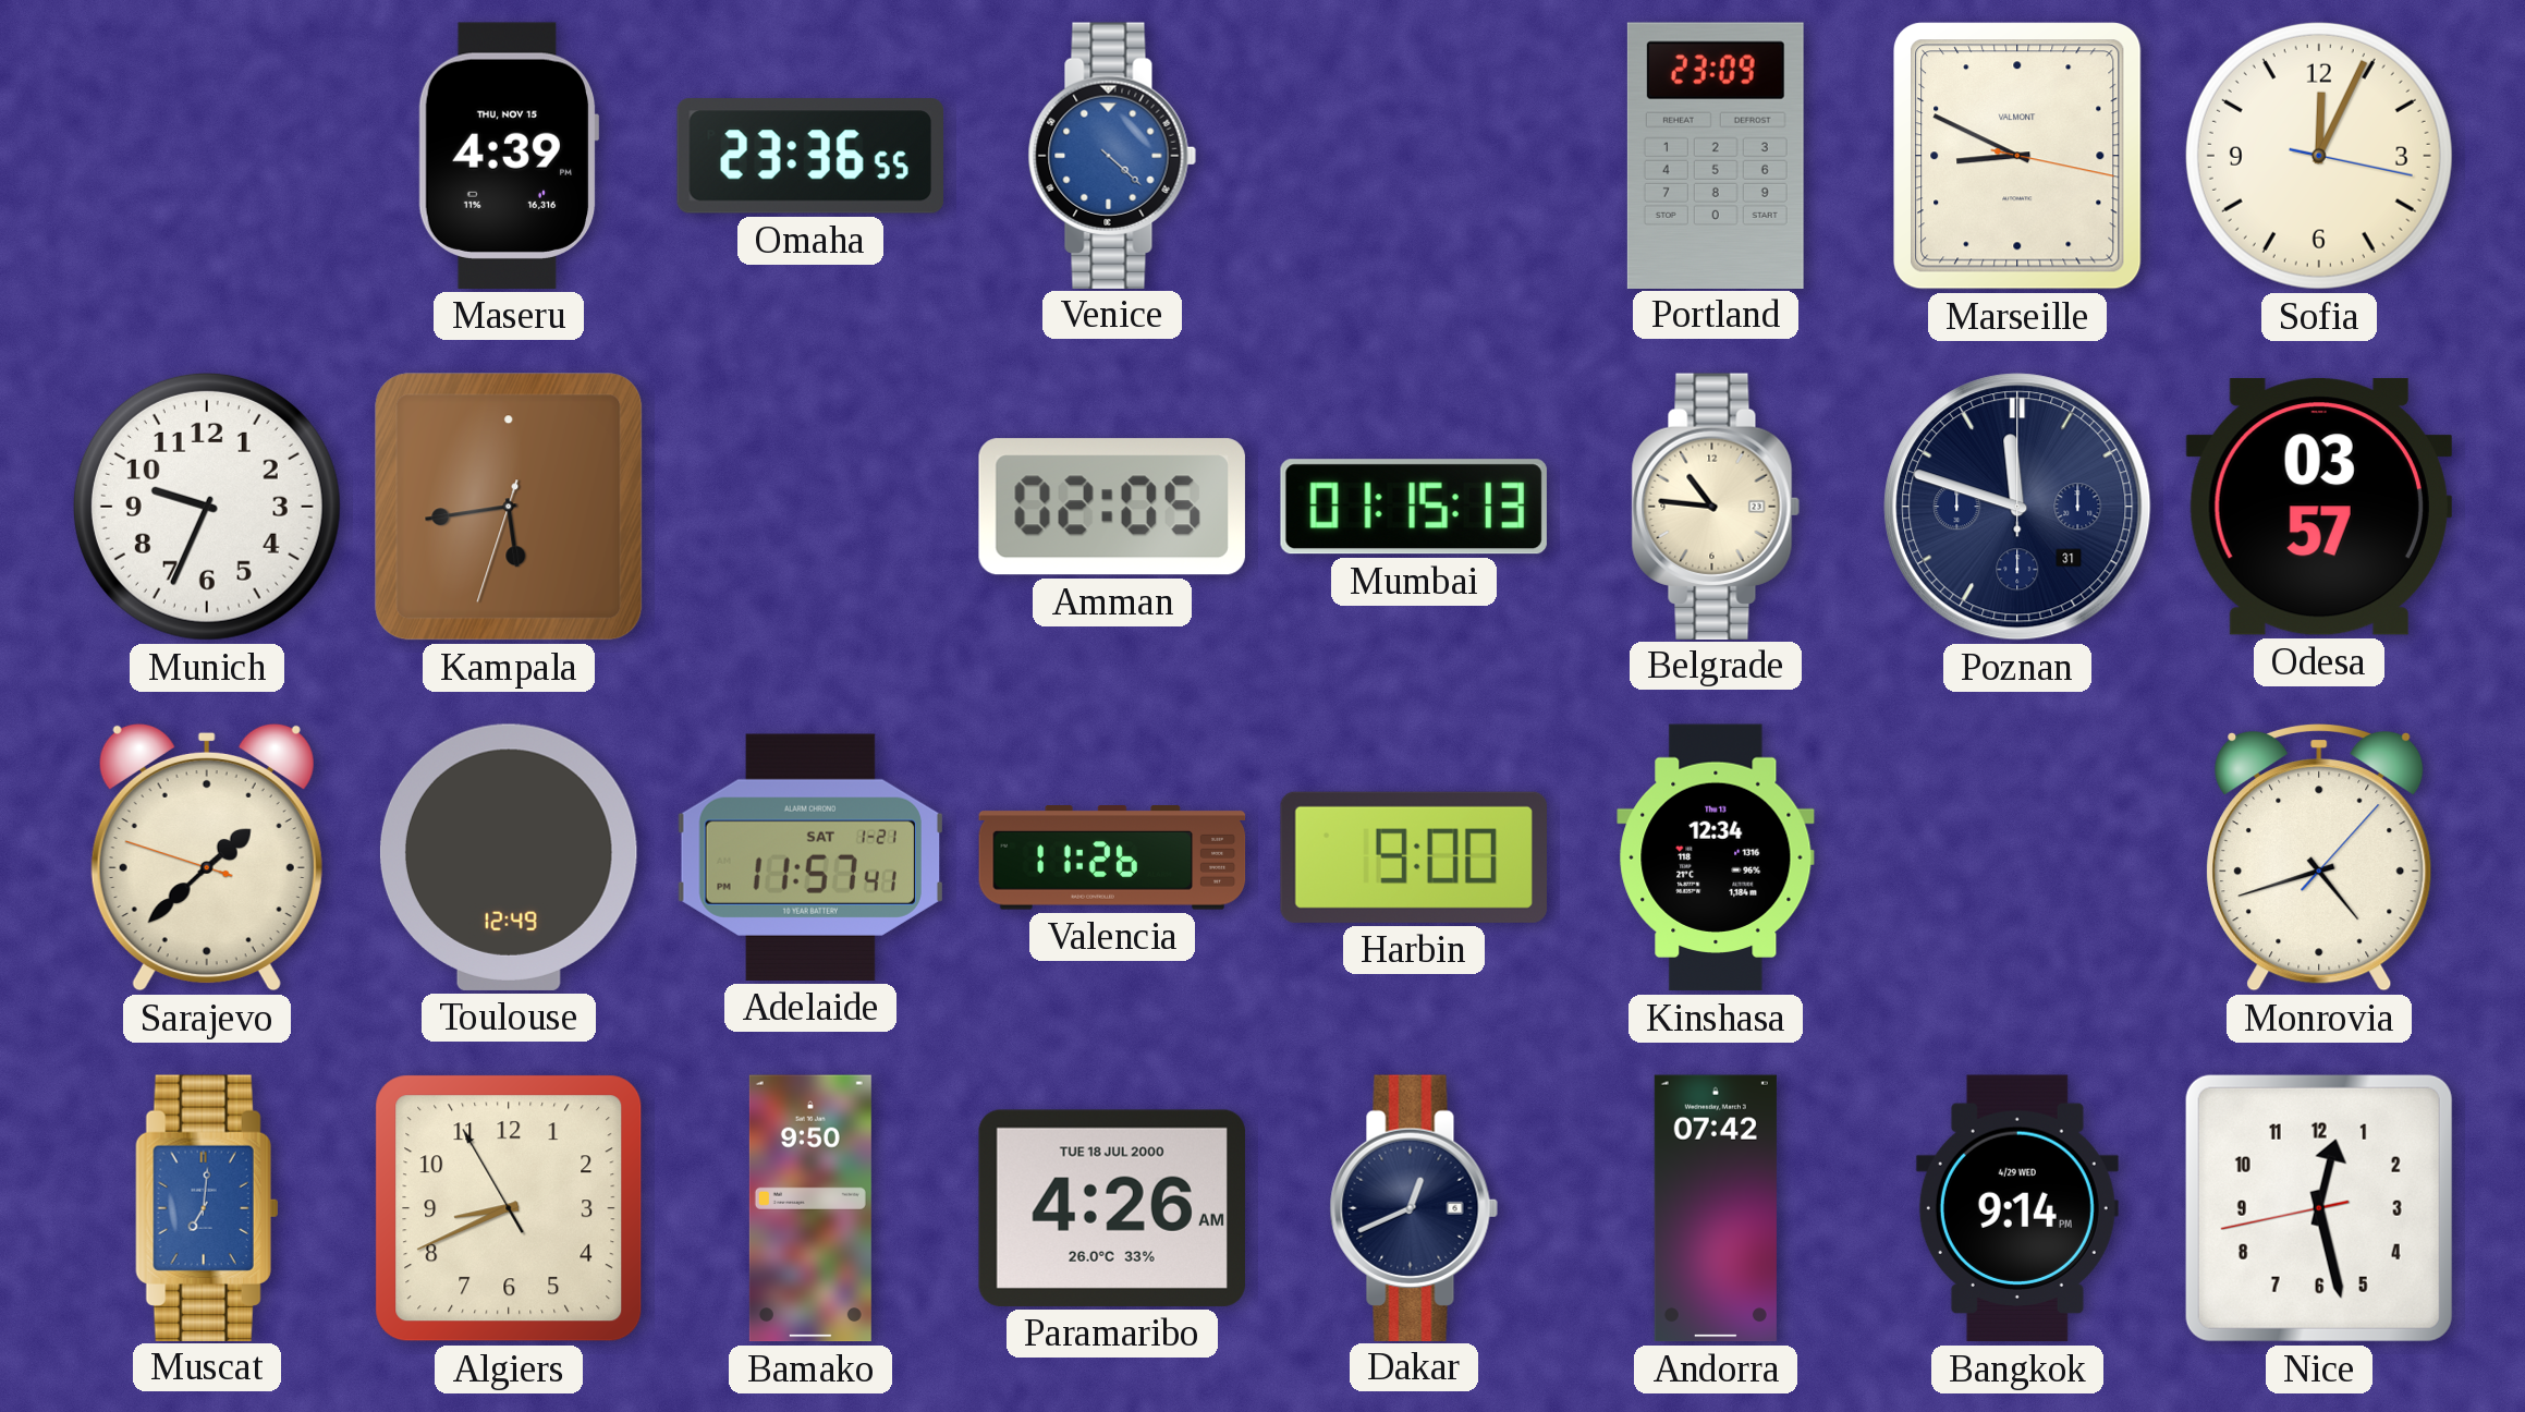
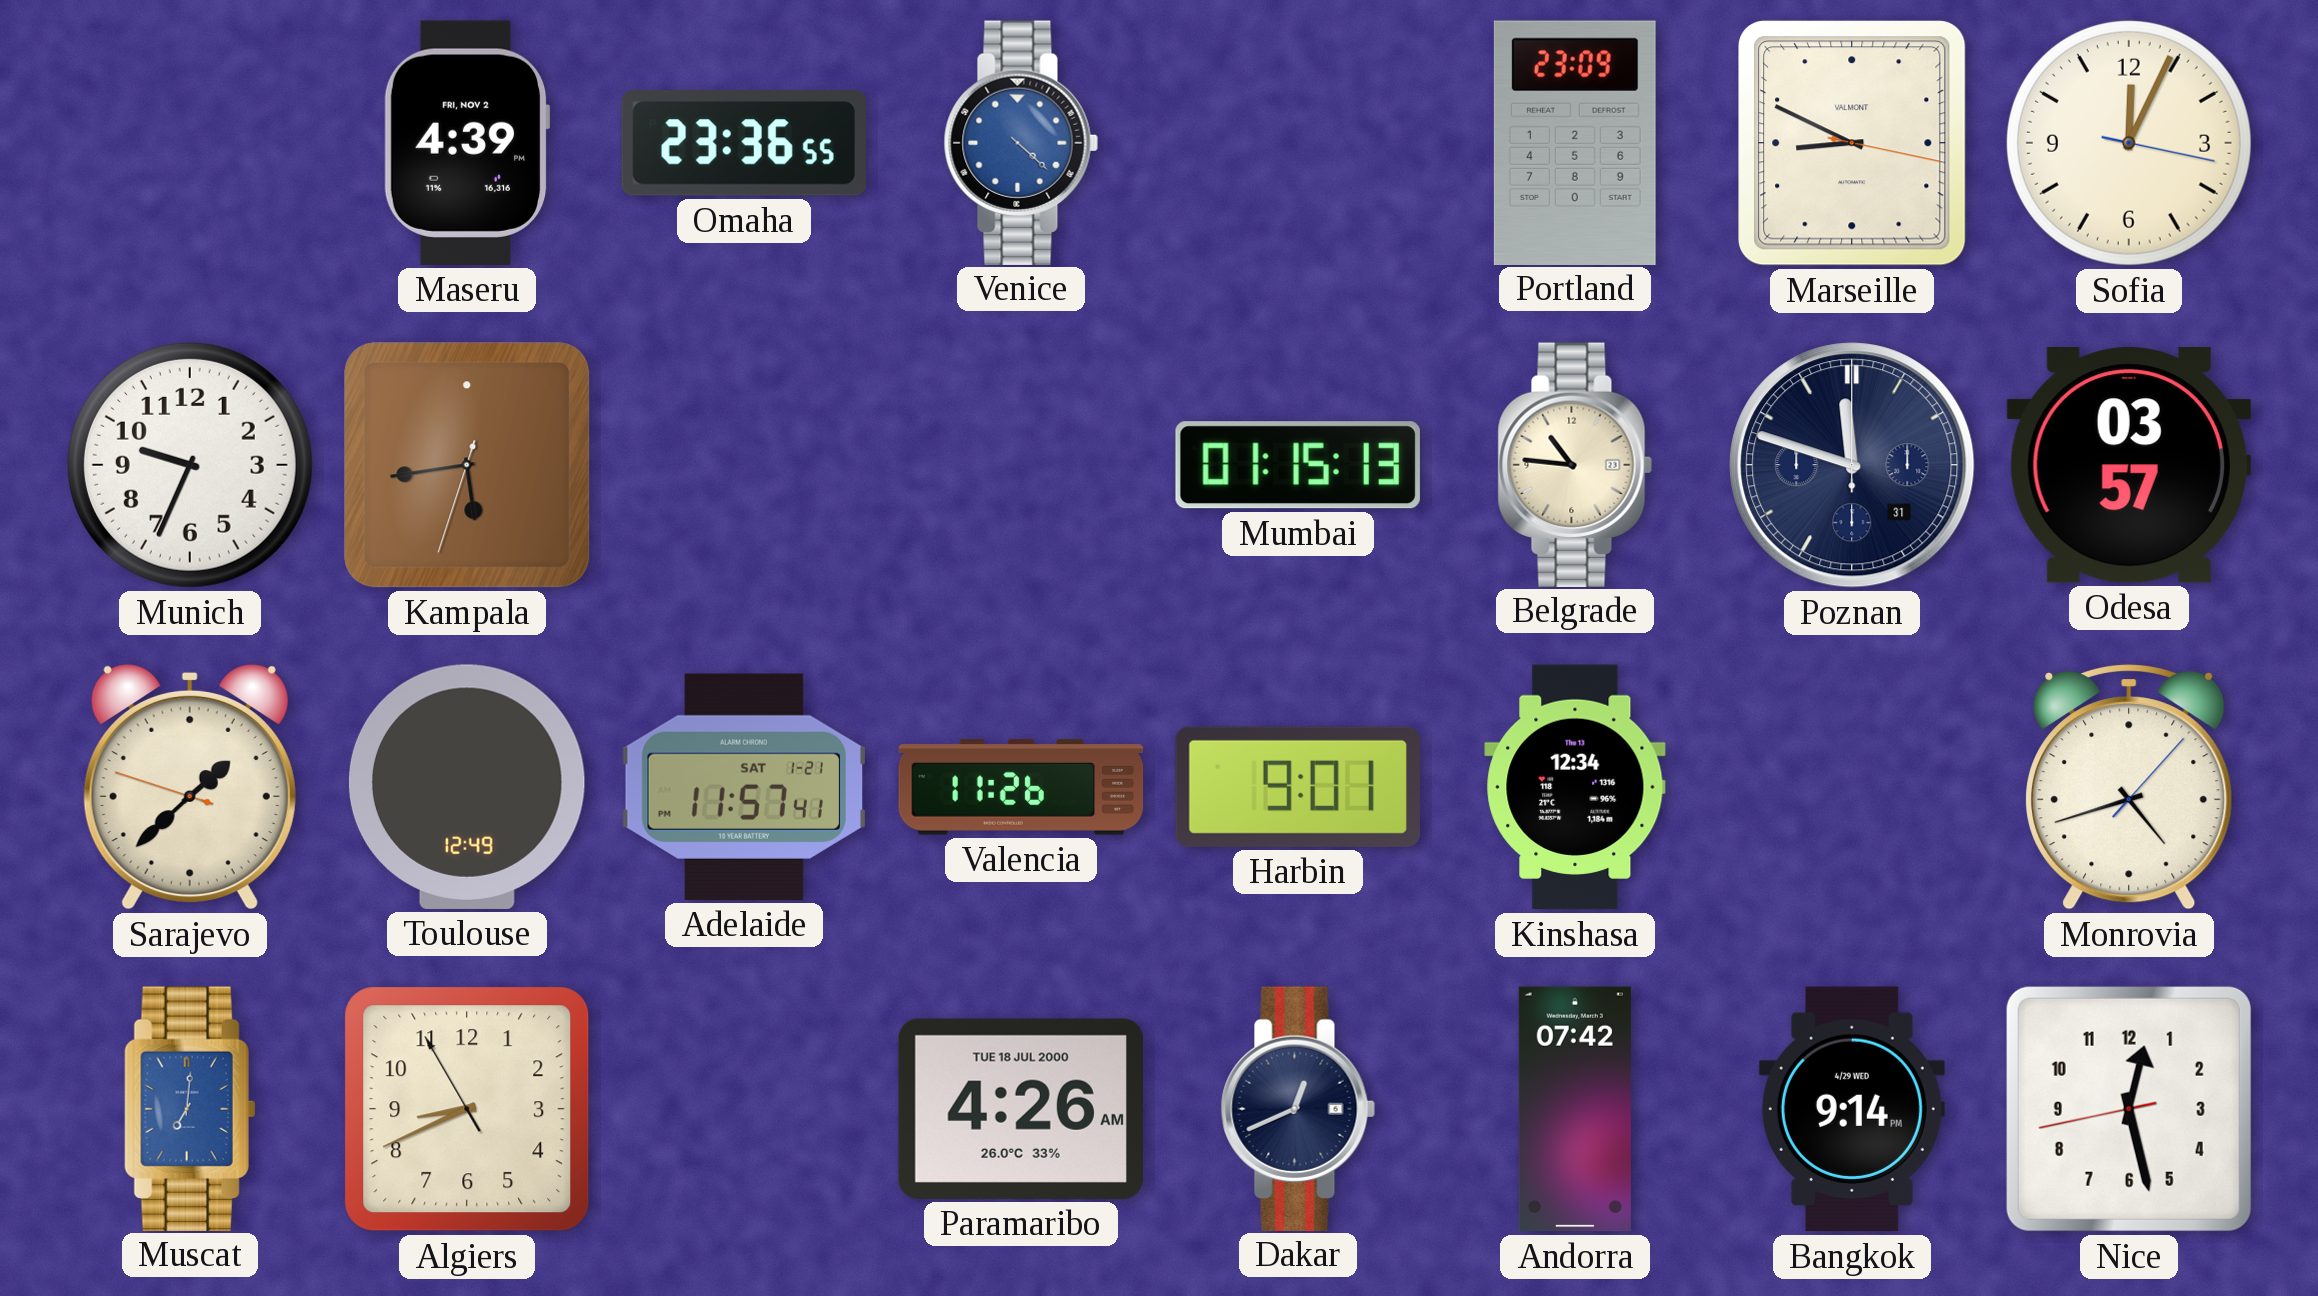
Maseru date: THU, NOV 15 -> FRI, NOV 2 (467, 143)
Amman: 02:05 -> none (1112, 507)
Harbin: 9:00 -> 9:01 (1298, 787)
Bamako: 9:50 -> none (810, 1208)
